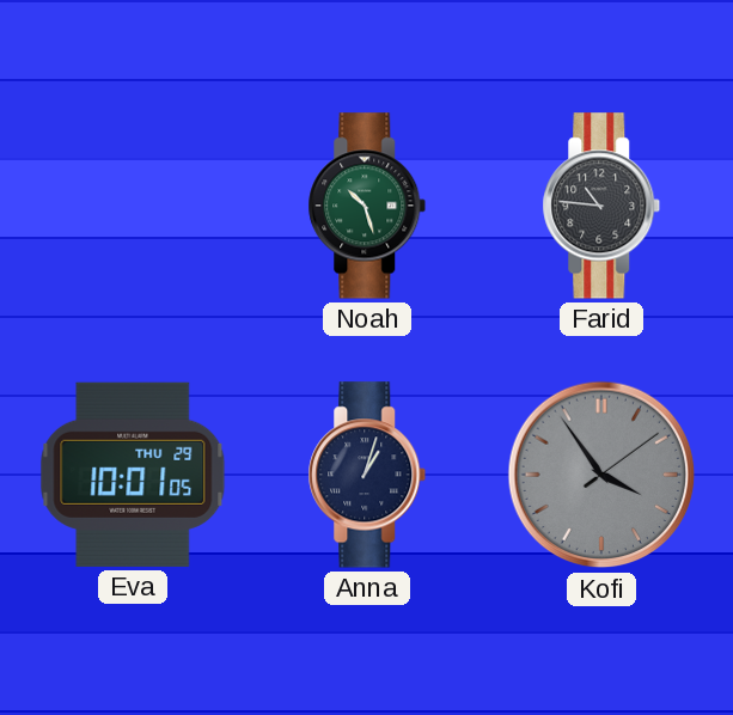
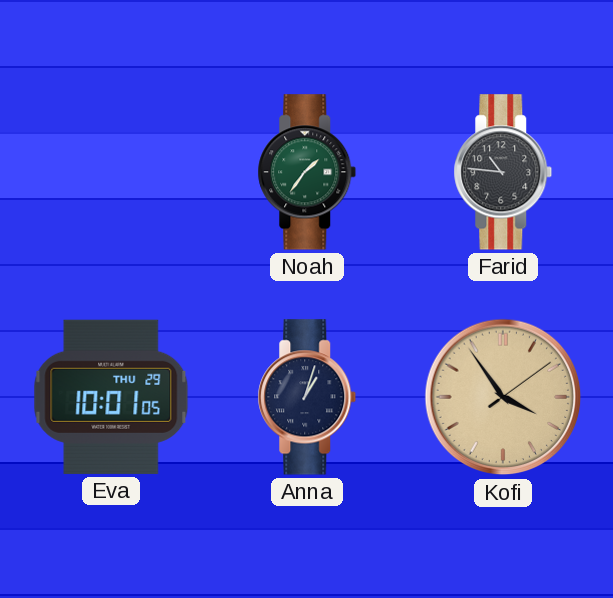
Noah: 10:27 -> 1:36 (307, 172)
Kofi dial: grey -> champagne (503, 397)
